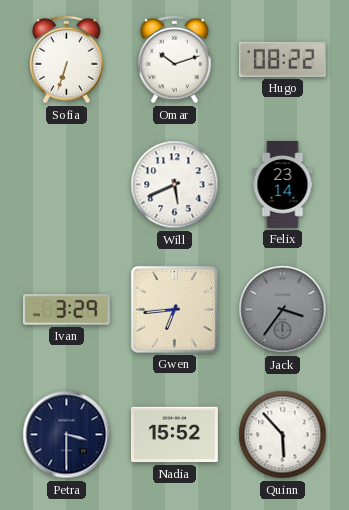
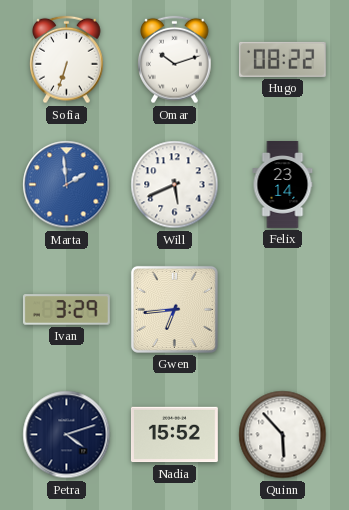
Marta: none -> 1:59 (67, 185)
Jack: 3:36 -> none (283, 310)
Petra: 3:30 -> 4:12 (67, 435)
